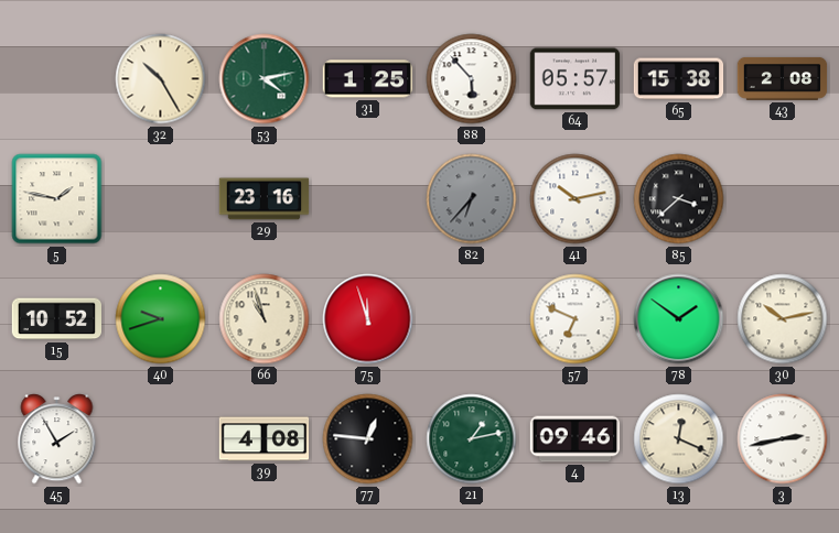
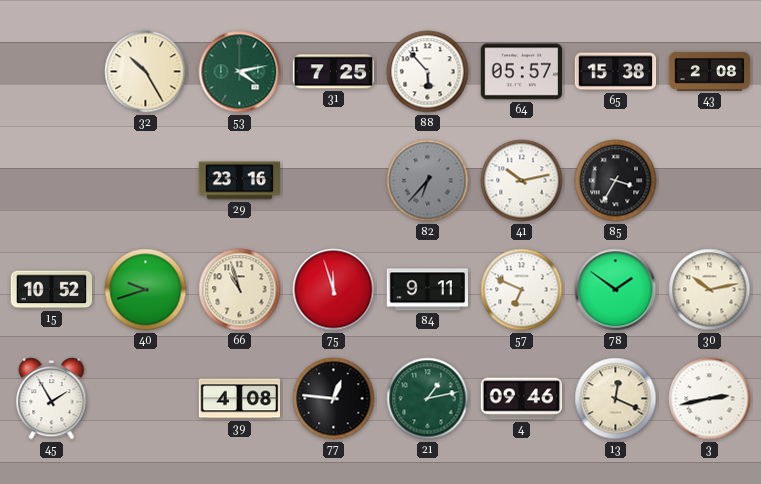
31: 1:25 -> 7:25 (334, 72)
5: 1:47 -> none (57, 199)
85: 3:38 -> 3:35 (616, 181)
84: none -> 9:11 (427, 290)
